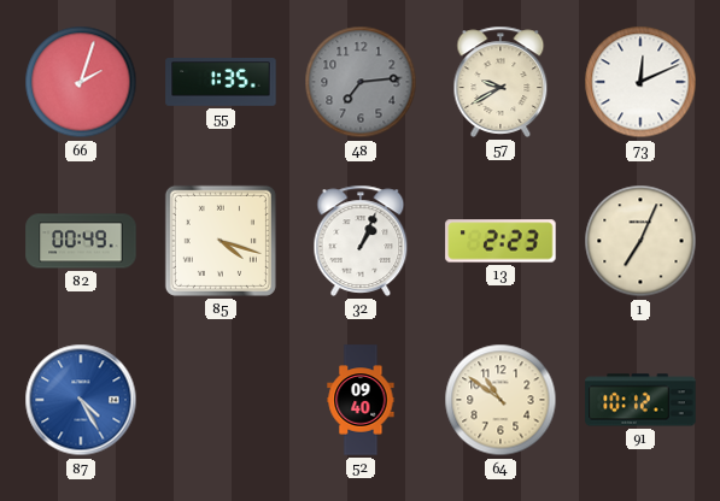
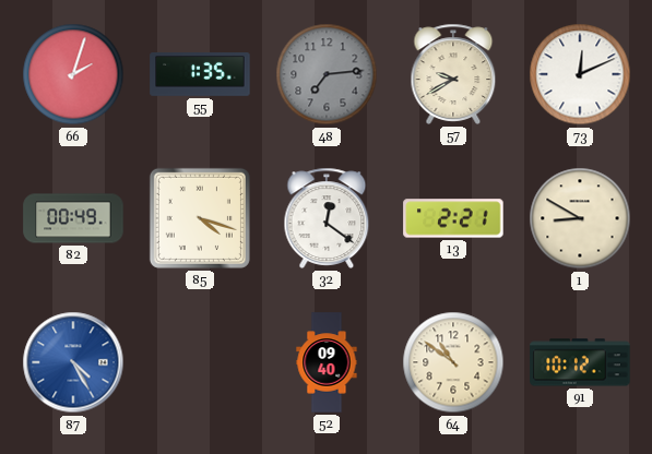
32: 1:04 -> 12:21 (327, 218)
13: 2:23 -> 2:21 (453, 218)
1: 7:04 -> 8:50 (580, 218)
